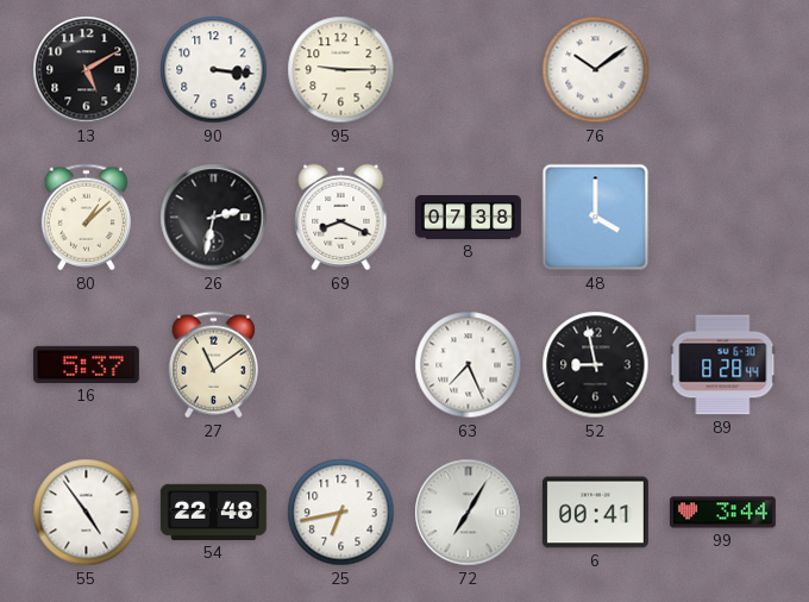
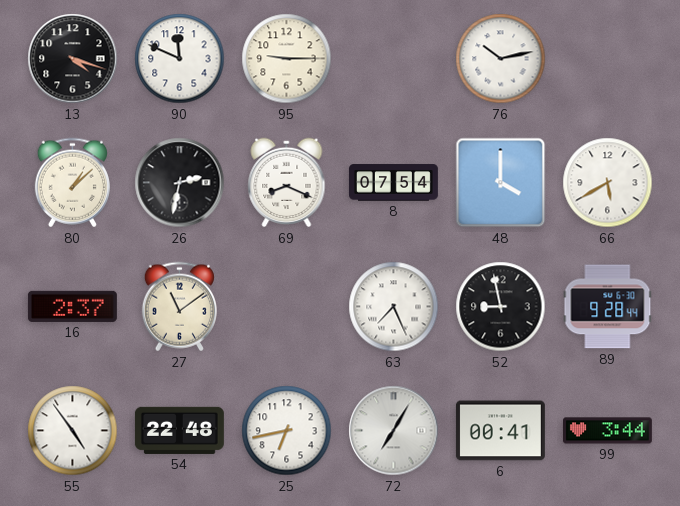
13: 5:10 -> 4:18 (73, 59)
90: 3:16 -> 11:49 (180, 59)
76: 10:09 -> 10:13 (501, 59)
8: 07:38 -> 07:54 (393, 183)
66: none -> 5:40 (608, 183)
16: 5:37 -> 2:37 (72, 306)
89: 8:28 -> 9:28 (608, 307)
